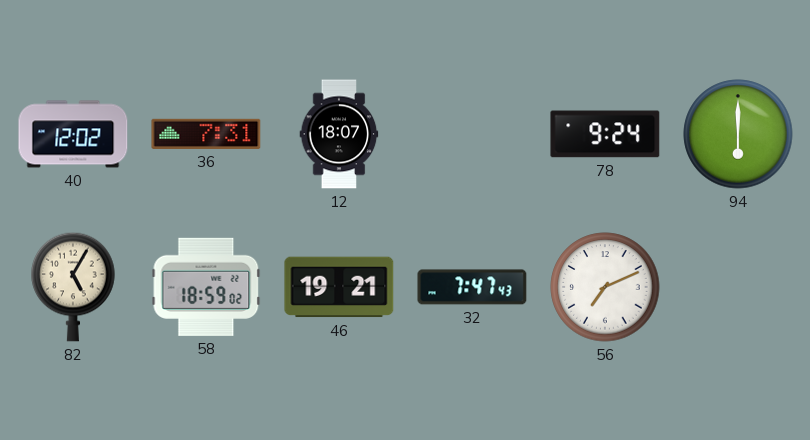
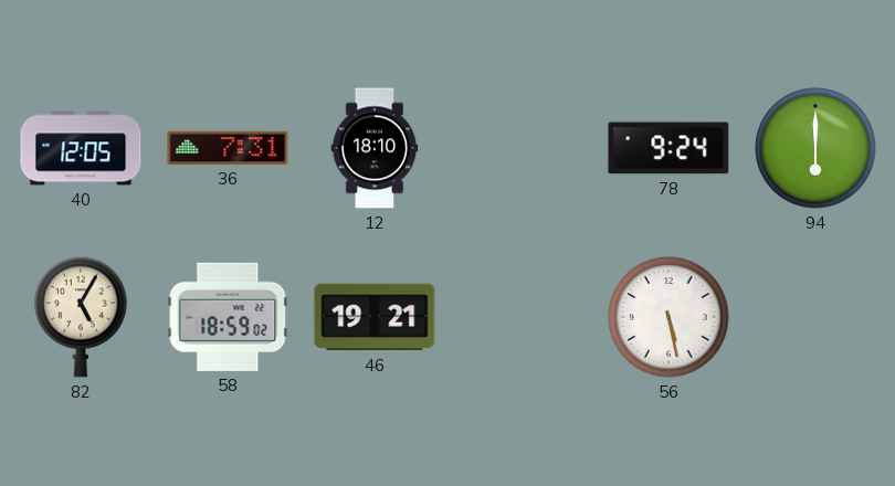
40: 12:02 -> 12:05 (81, 148)
12: 18:07 -> 18:10 (375, 148)
32: 7:47 -> none (472, 287)
56: 7:11 -> 5:28 (668, 317)
